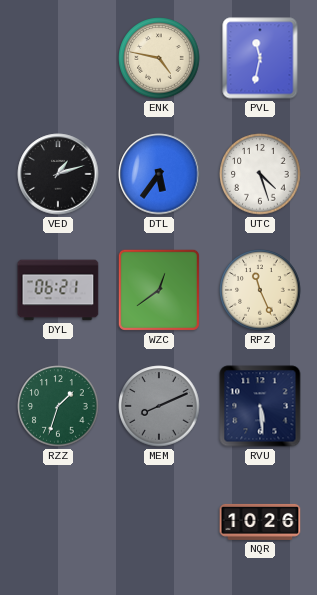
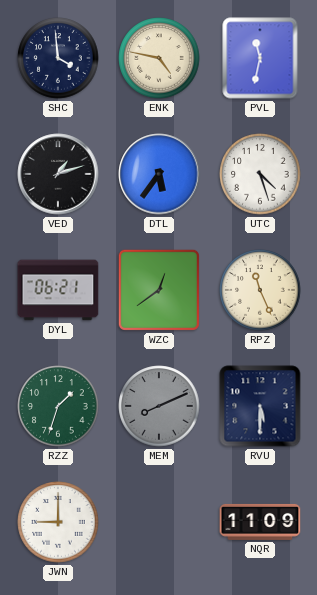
SHC: none -> 3:59 (58, 58)
RVU: 5:29 -> 5:30 (260, 406)
JWN: none -> 9:00 (58, 522)
NQR: 10:26 -> 11:09 (260, 522)
